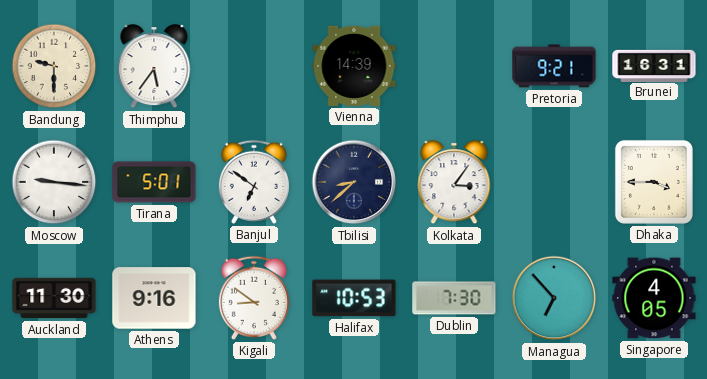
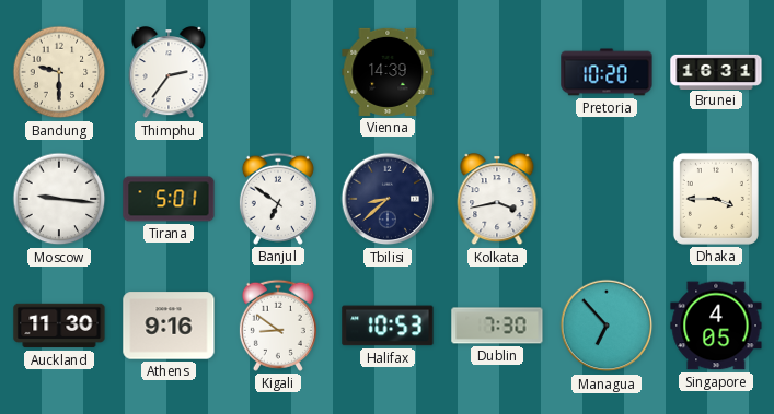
Thimphu: 5:36 -> 2:36 (169, 73)
Pretoria: 9:21 -> 10:20 (607, 72)
Kolkata: 3:06 -> 3:43 (497, 200)
